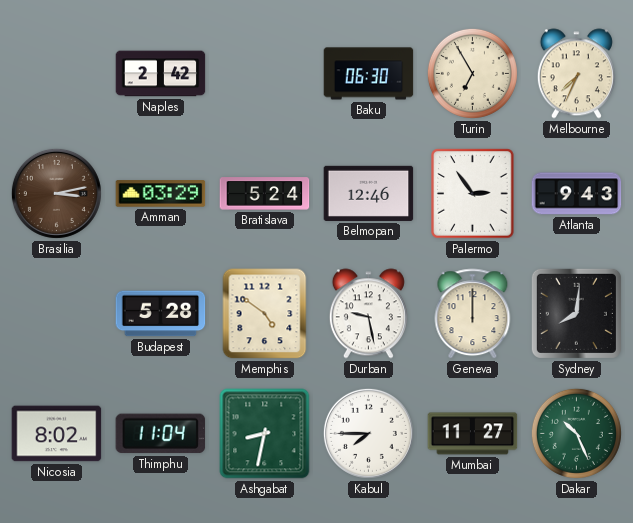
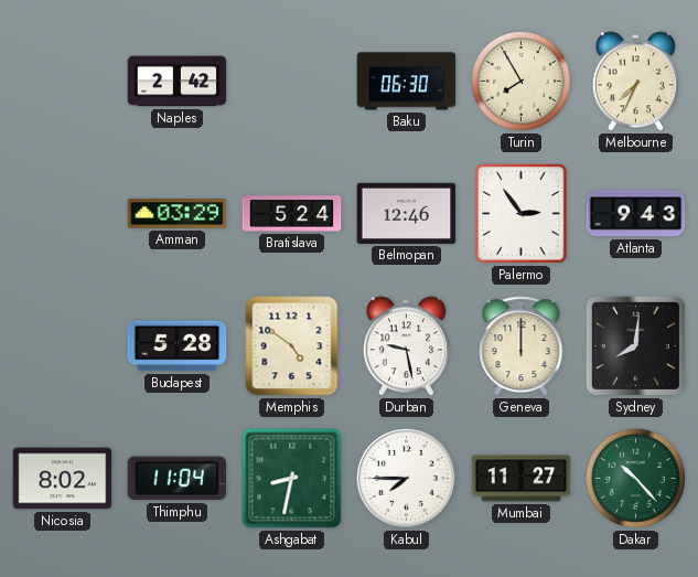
Turin: 6:55 -> 7:55 (520, 81)
Brasilia: 3:13 -> none (56, 193)
Dakar: 10:26 -> 10:23 (635, 478)
